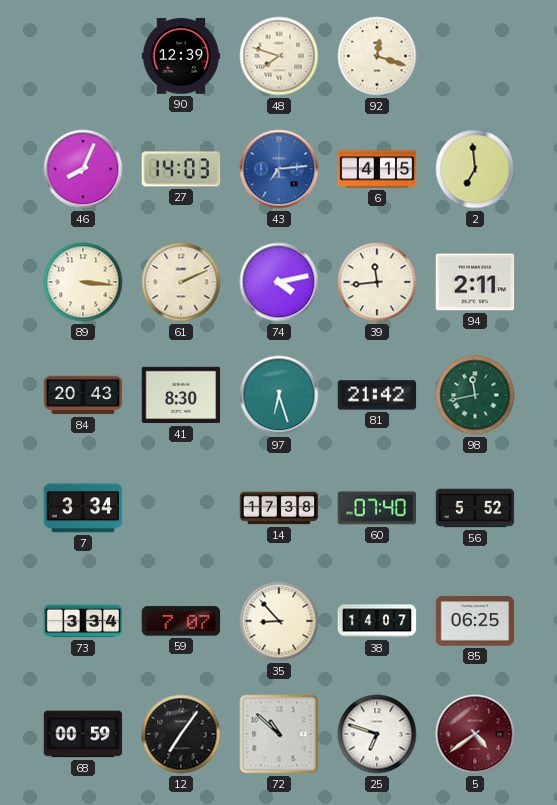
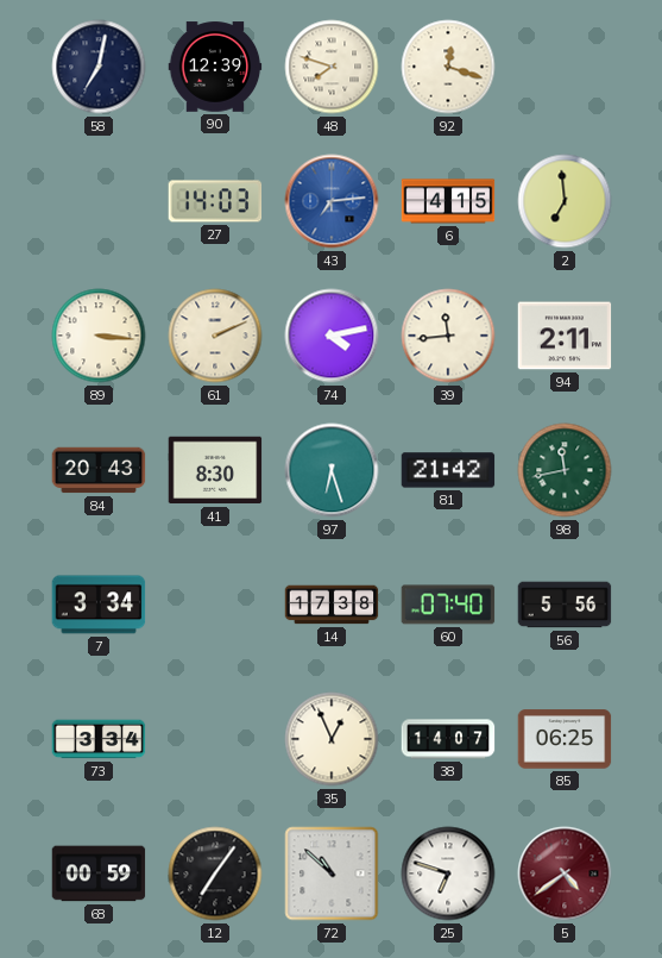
58: none -> 7:02 (99, 67)
46: 8:04 -> none (83, 169)
56: 5:52 -> 5:56 (565, 605)
59: 7:07 -> none (181, 621)
35: 8:53 -> 12:56 (332, 739)
